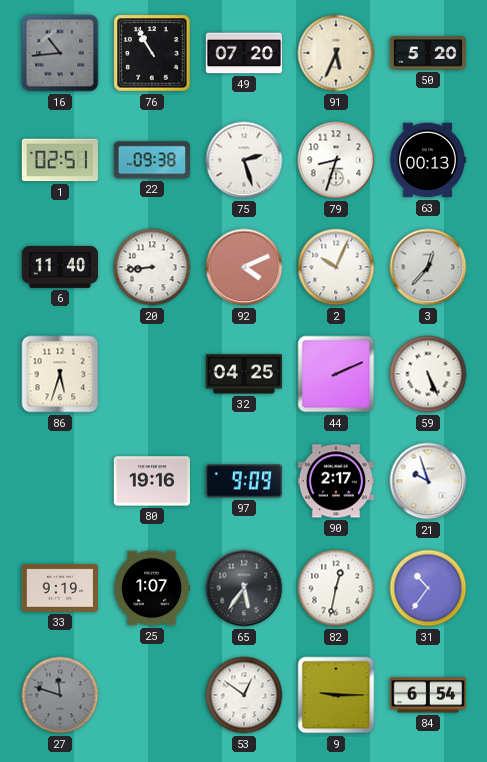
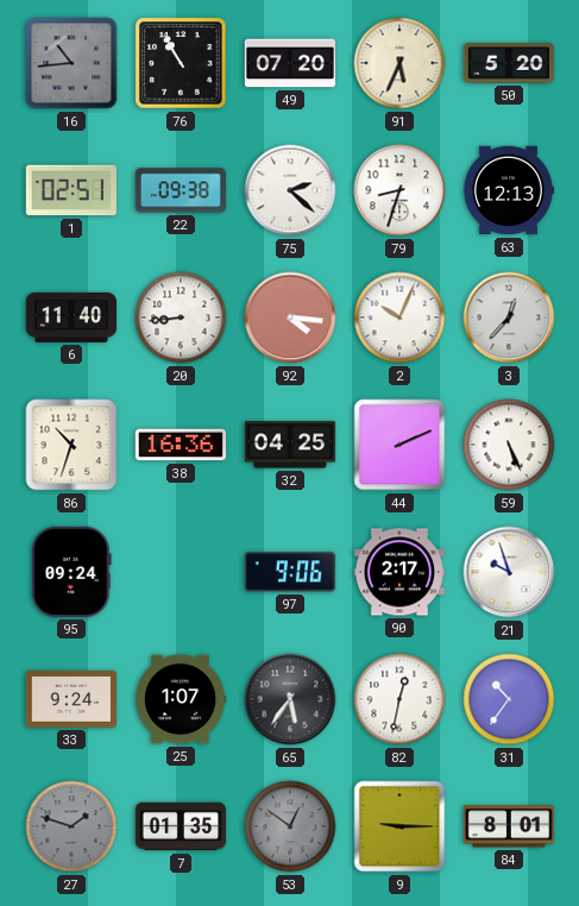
75: 2:27 -> 2:22 (290, 190)
63: 00:13 -> 12:13 (508, 190)
92: 4:11 -> 4:16 (290, 317)
86: 5:33 -> 10:33 (71, 445)
38: none -> 16:36 (180, 445)
95: none -> 09:24 (71, 572)
80: 19:16 -> none (151, 481)
97: 9:09 -> 9:06 (289, 572)
33: 9:19 -> 9:24 (70, 699)
27: 11:48 -> 1:48 (71, 826)
7: none -> 01:35 (180, 826)
53 dial: white -> grey (290, 826)
84: 6:54 -> 8:01 (508, 826)
